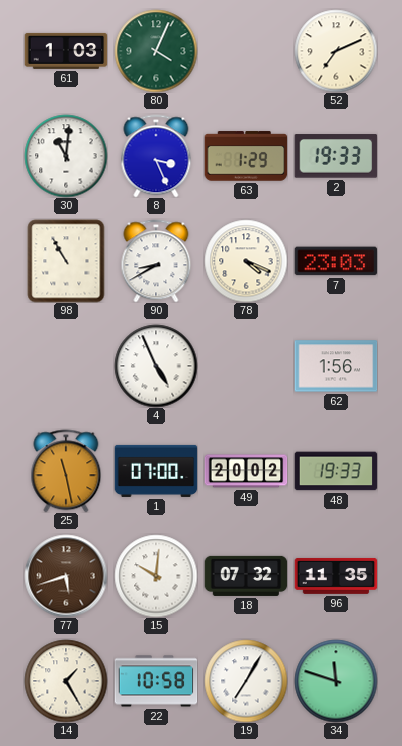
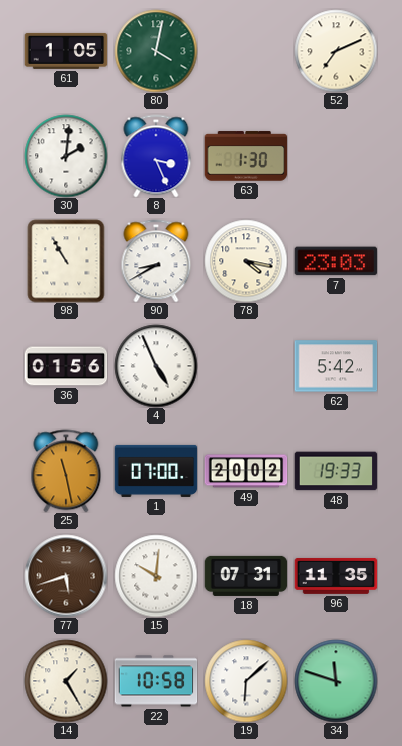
61: 1:03 -> 1:05 (66, 51)
80: 4:04 -> 4:02 (156, 51)
30: 11:01 -> 2:01 (66, 156)
63: 1:29 -> 1:30 (246, 156)
2: 19:33 -> none (336, 156)
78: 4:19 -> 4:17 (246, 261)
36: none -> 01:56 (66, 366)
62: 1:56 -> 5:42 (336, 366)
18: 07:32 -> 07:31 (246, 576)
19: 7:05 -> 6:08 (246, 681)
